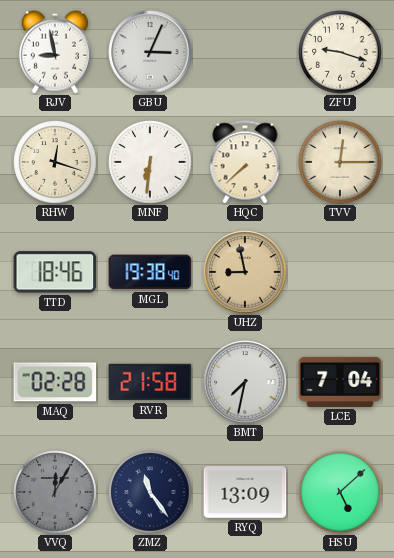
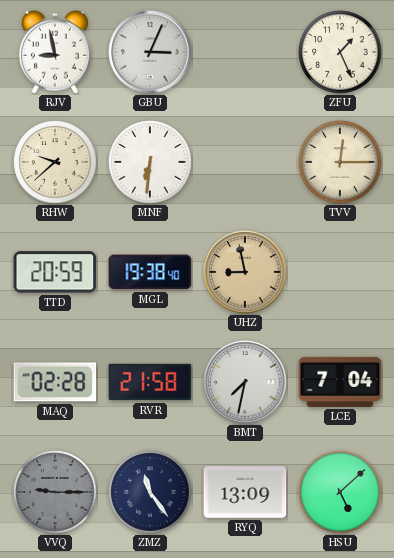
ZFU: 9:18 -> 1:26 (340, 52)
RHW: 12:18 -> 9:38 (55, 162)
HQC: 7:38 -> none (245, 162)
TTD: 18:46 -> 20:59 (55, 272)
VVQ: 12:05 -> 9:15 (55, 492)
